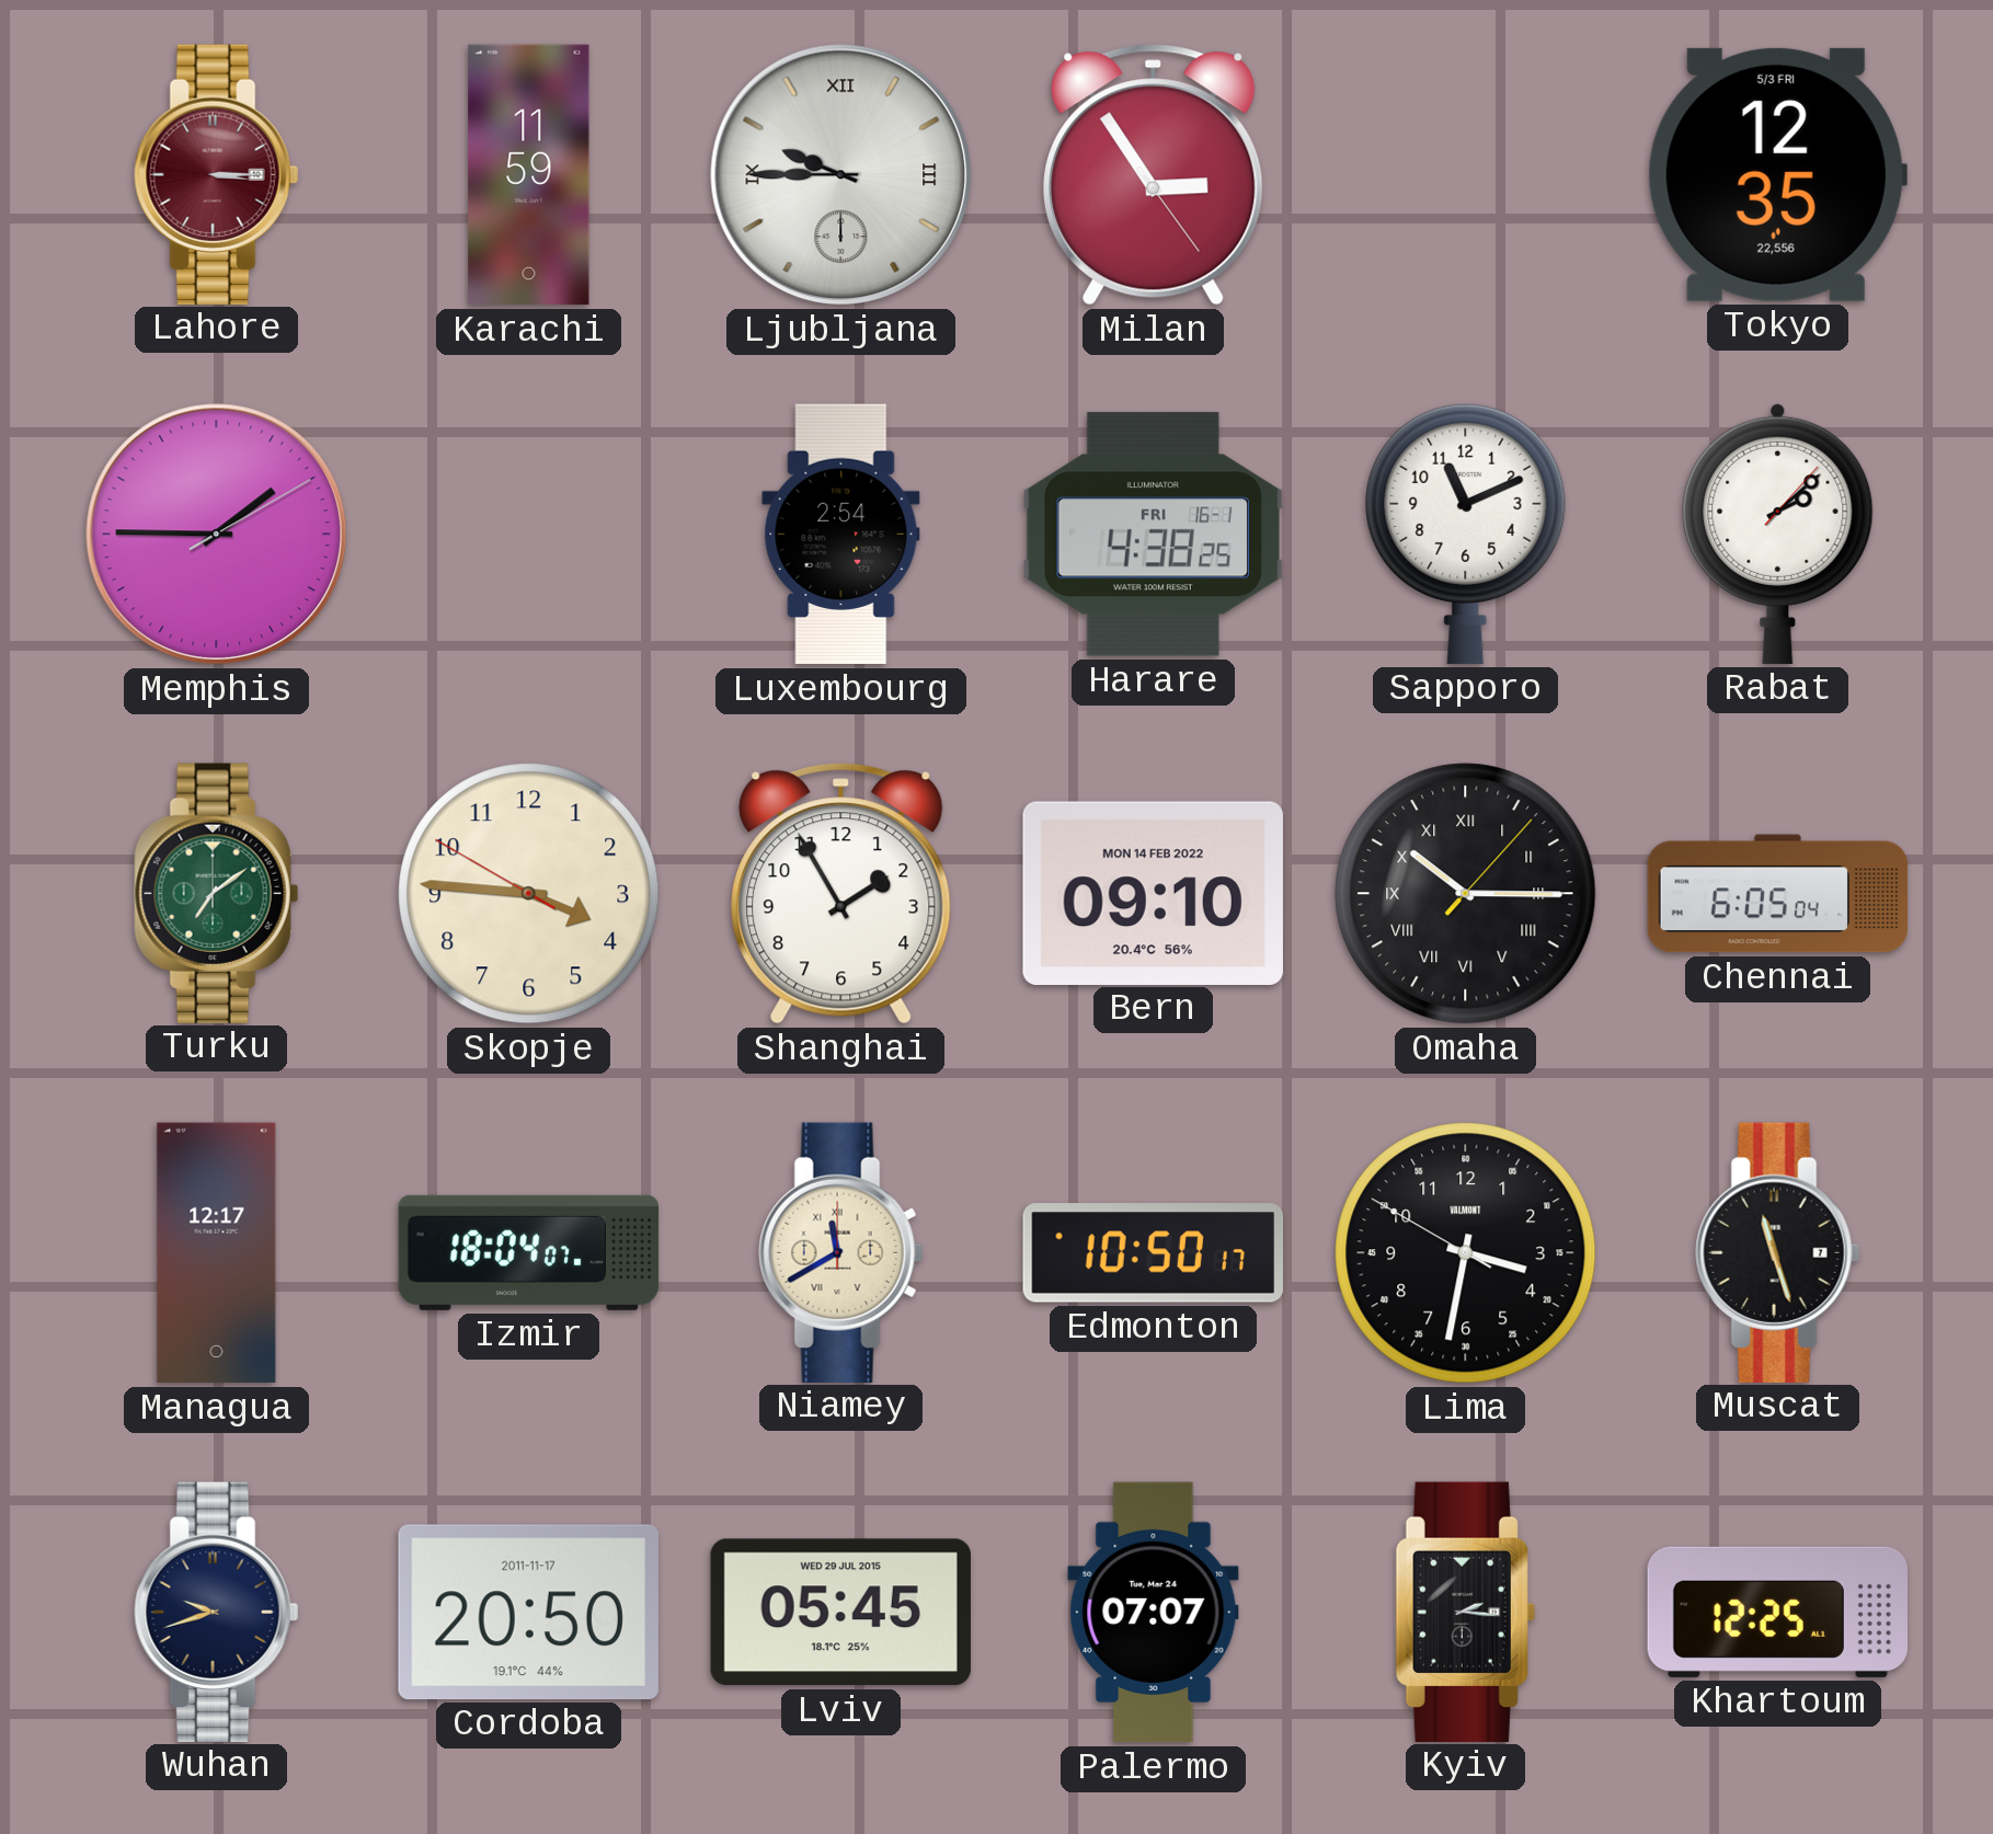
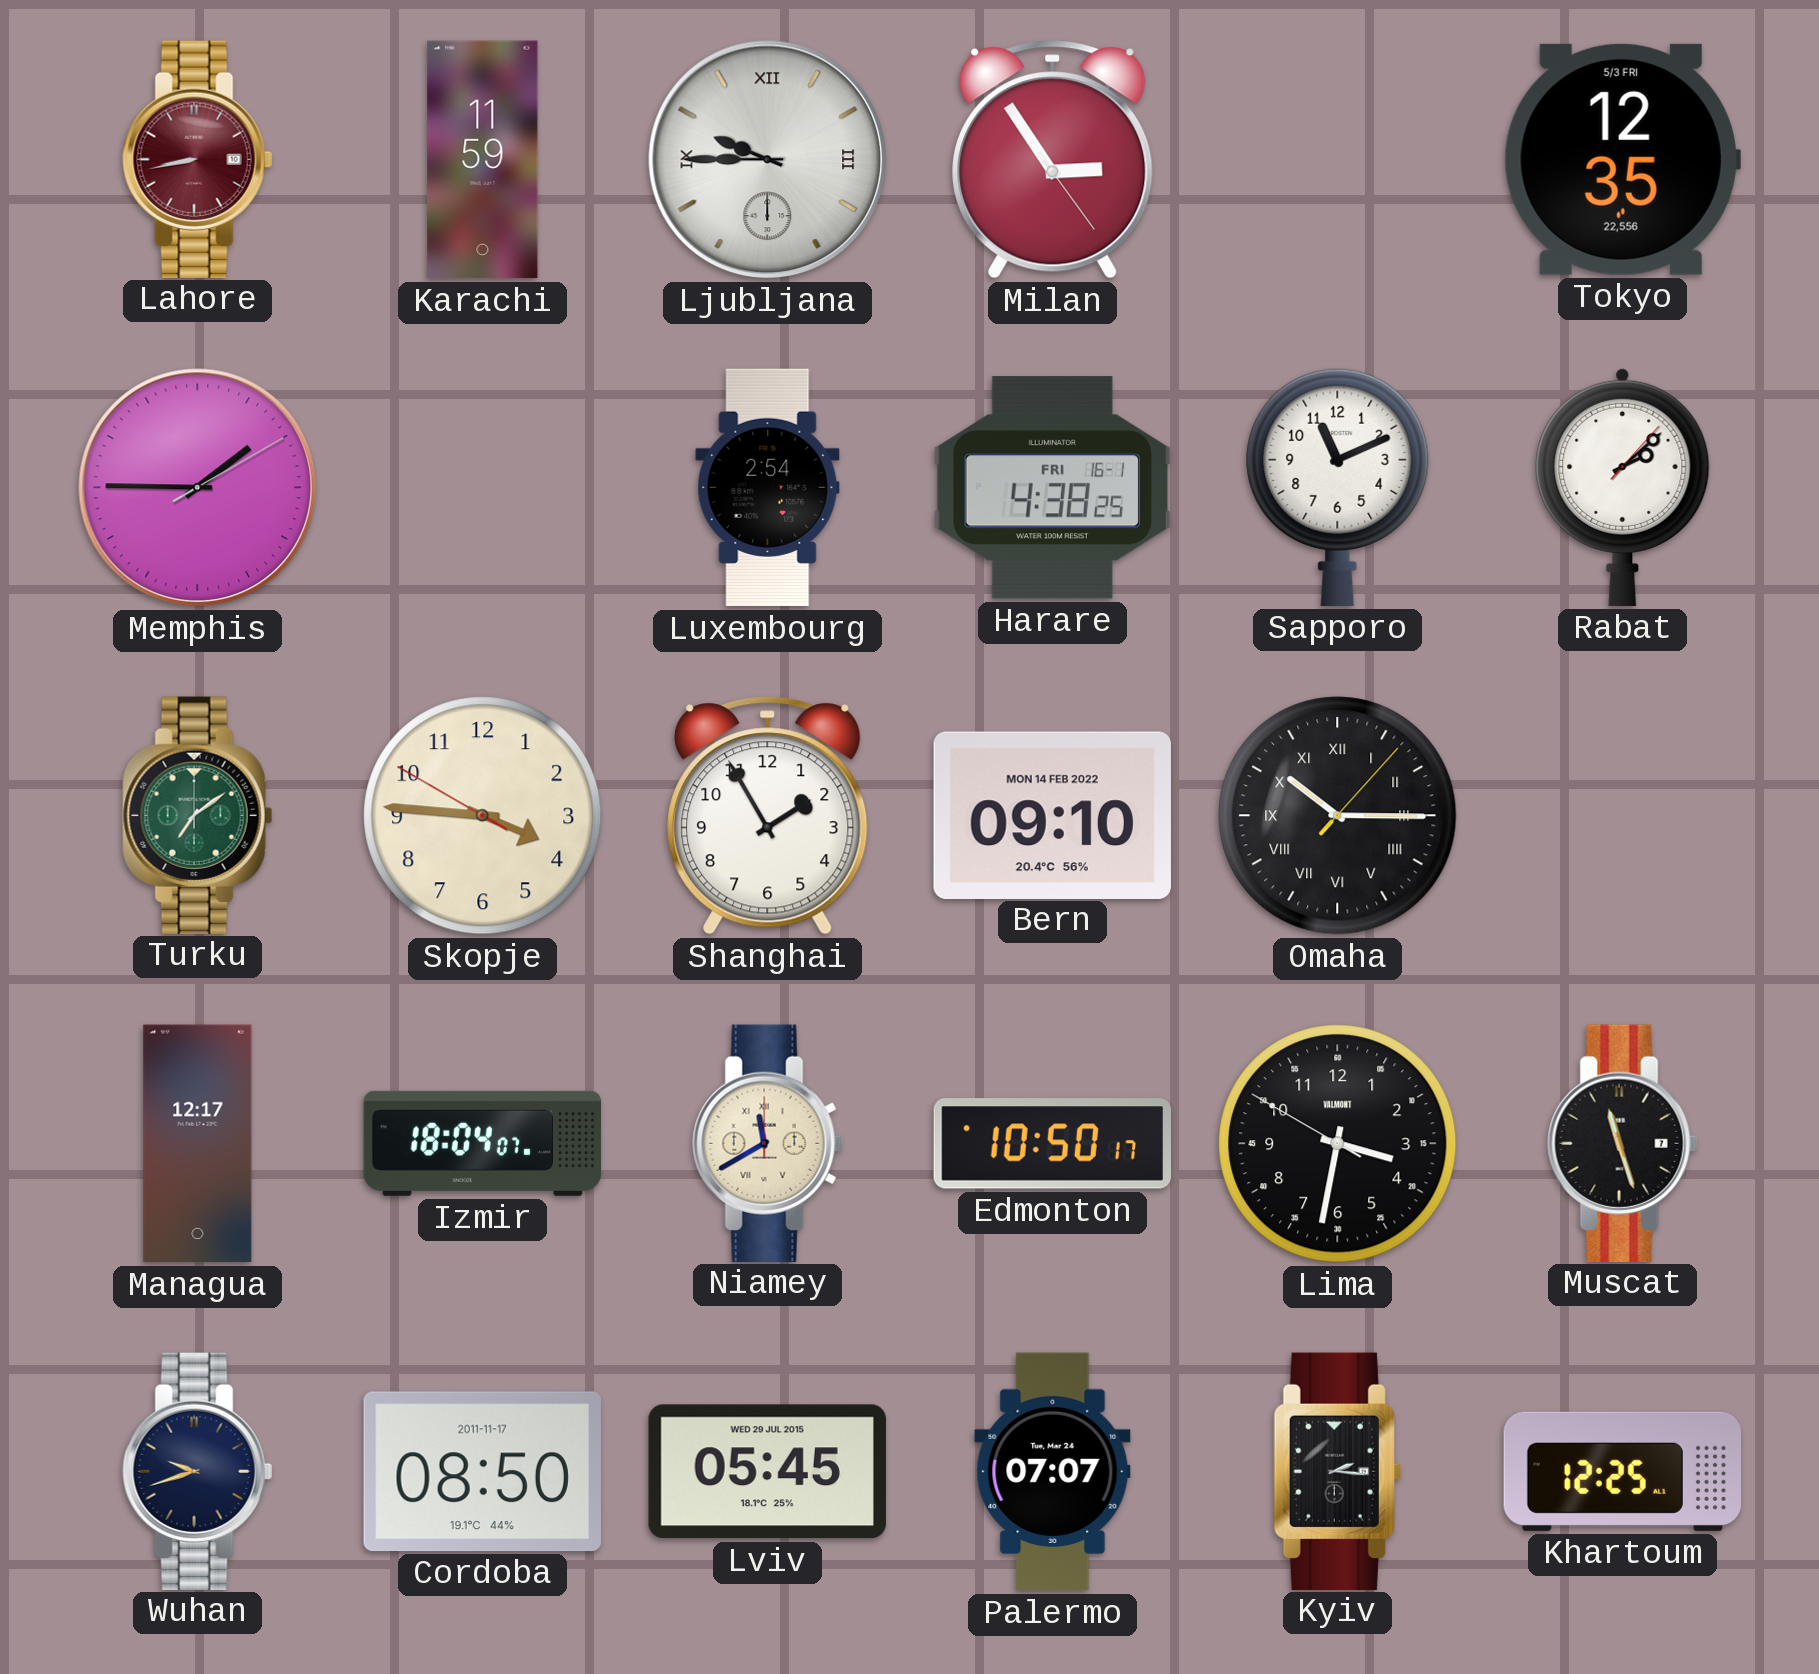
Lahore: 3:15 -> 8:43 (198, 159)
Chennai: 6:05 -> none (1778, 894)
Cordoba: 20:50 -> 08:50 (482, 1471)
